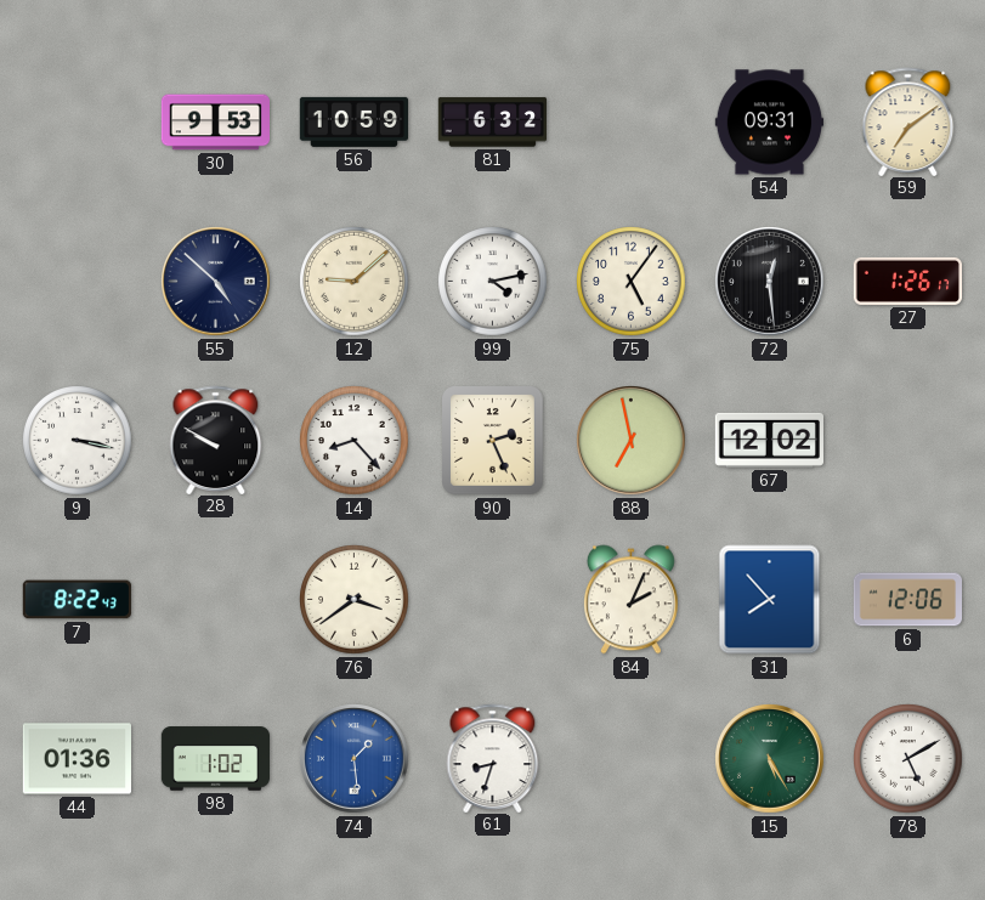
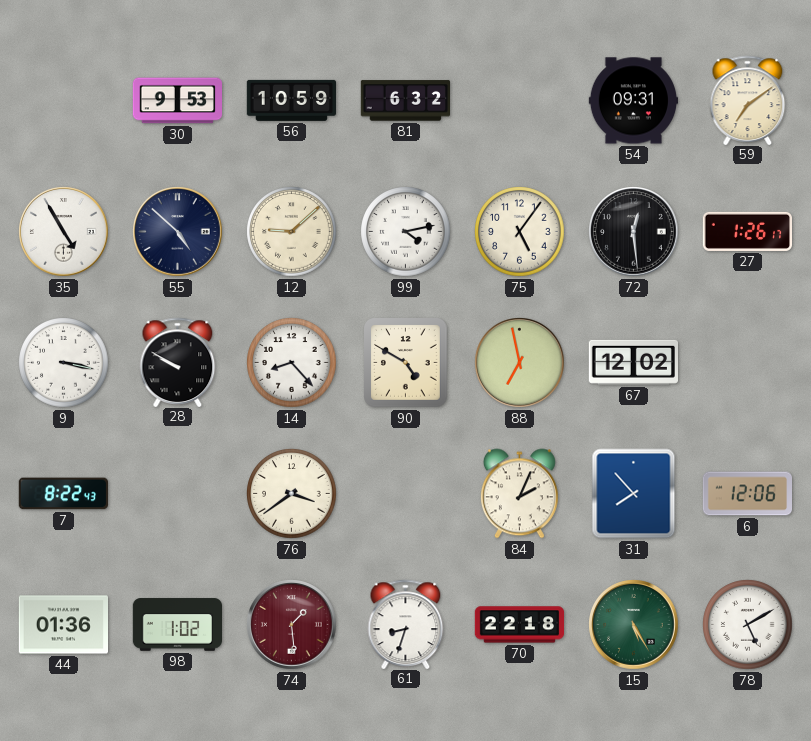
35: none -> 4:55 (64, 232)
90: 2:26 -> 4:50 (406, 363)
74 dial: blue -> burgundy (292, 625)
70: none -> 22:18 (520, 625)
